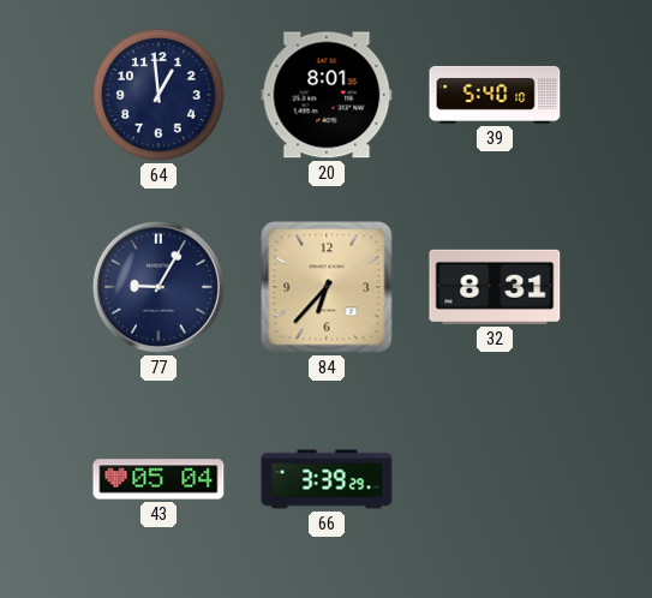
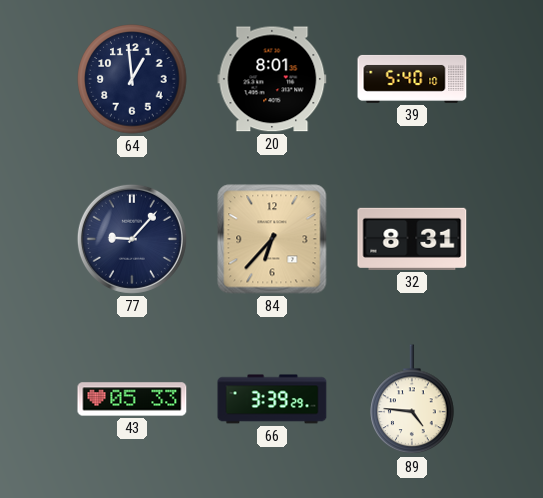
77: 9:05 -> 9:07 (132, 239)
43: 05:04 -> 05:33 (132, 399)
89: none -> 4:46 (412, 400)
